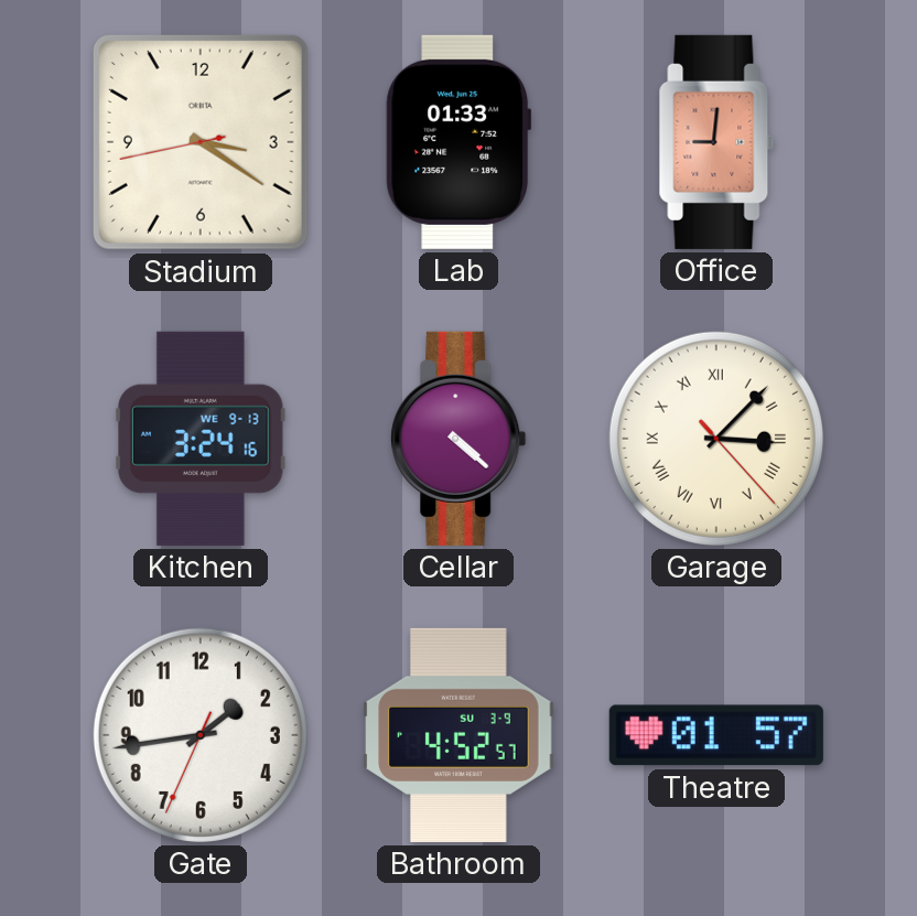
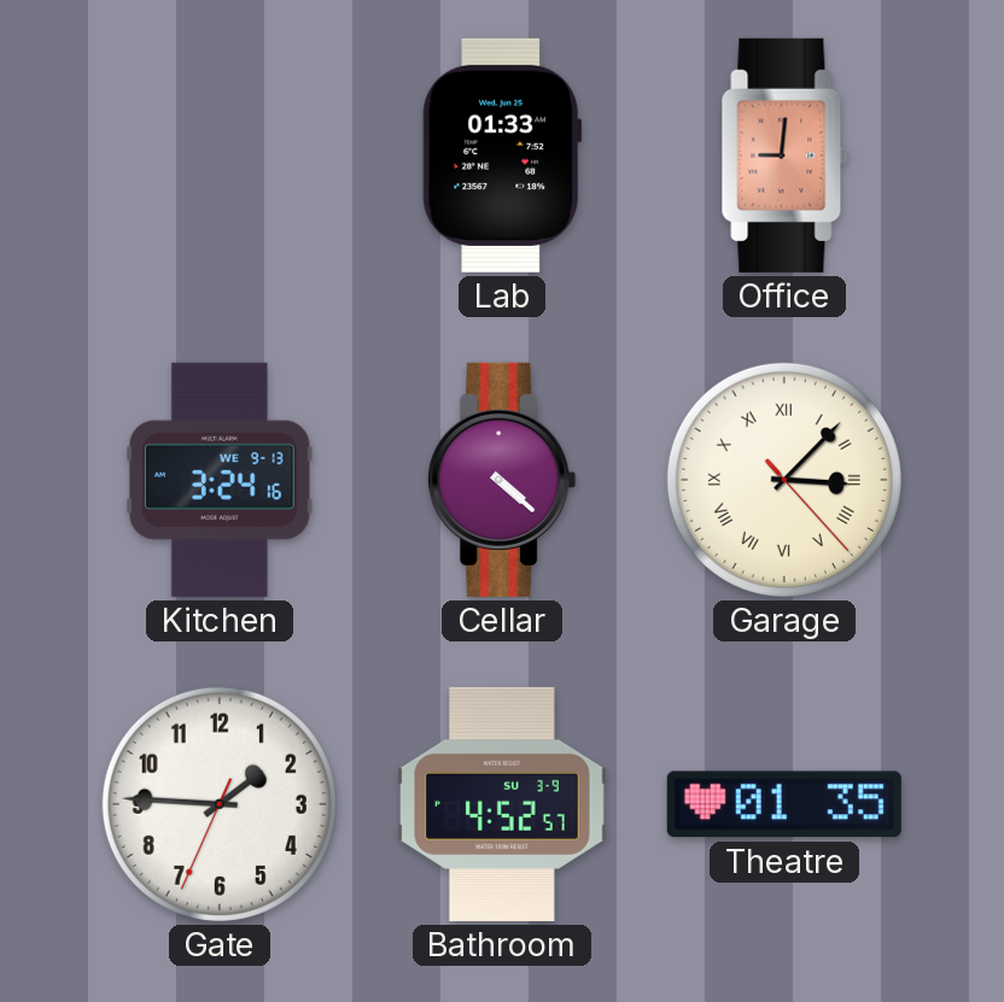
Stadium: 3:20 -> none (201, 142)
Gate: 1:43 -> 1:45 (220, 804)
Theatre: 01:57 -> 01:35 (784, 804)
